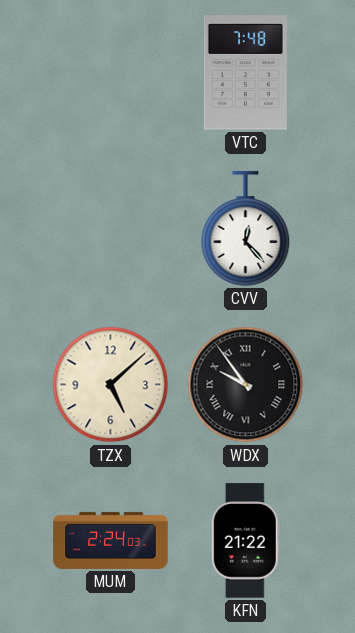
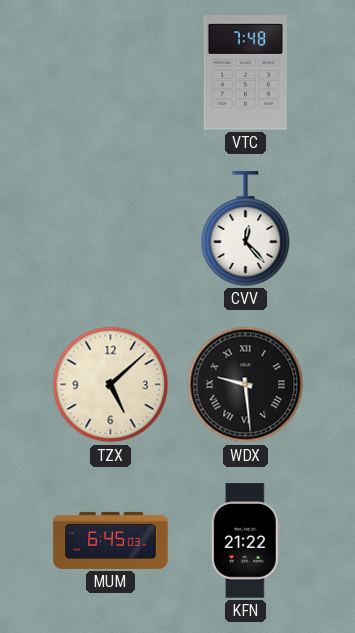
WDX: 9:54 -> 9:29 (246, 385)
MUM: 2:24 -> 6:45 (111, 540)
